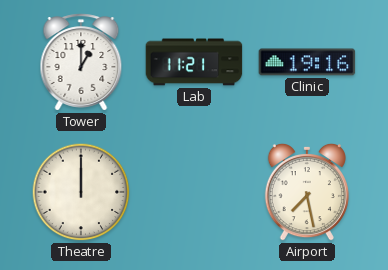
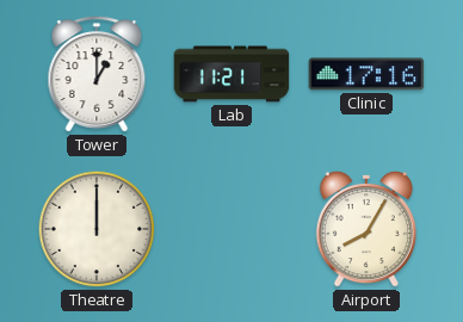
Clinic: 19:16 -> 17:16 (366, 74)
Airport: 7:28 -> 8:05 (366, 229)
